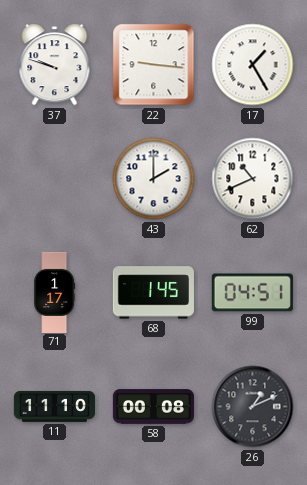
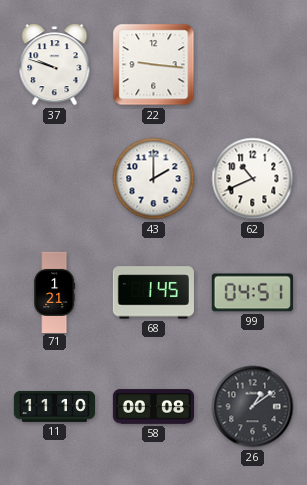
17: 1:25 -> none (253, 65)
71: 1:17 -> 1:21 (55, 292)
26: 1:11 -> 1:09 (253, 407)
